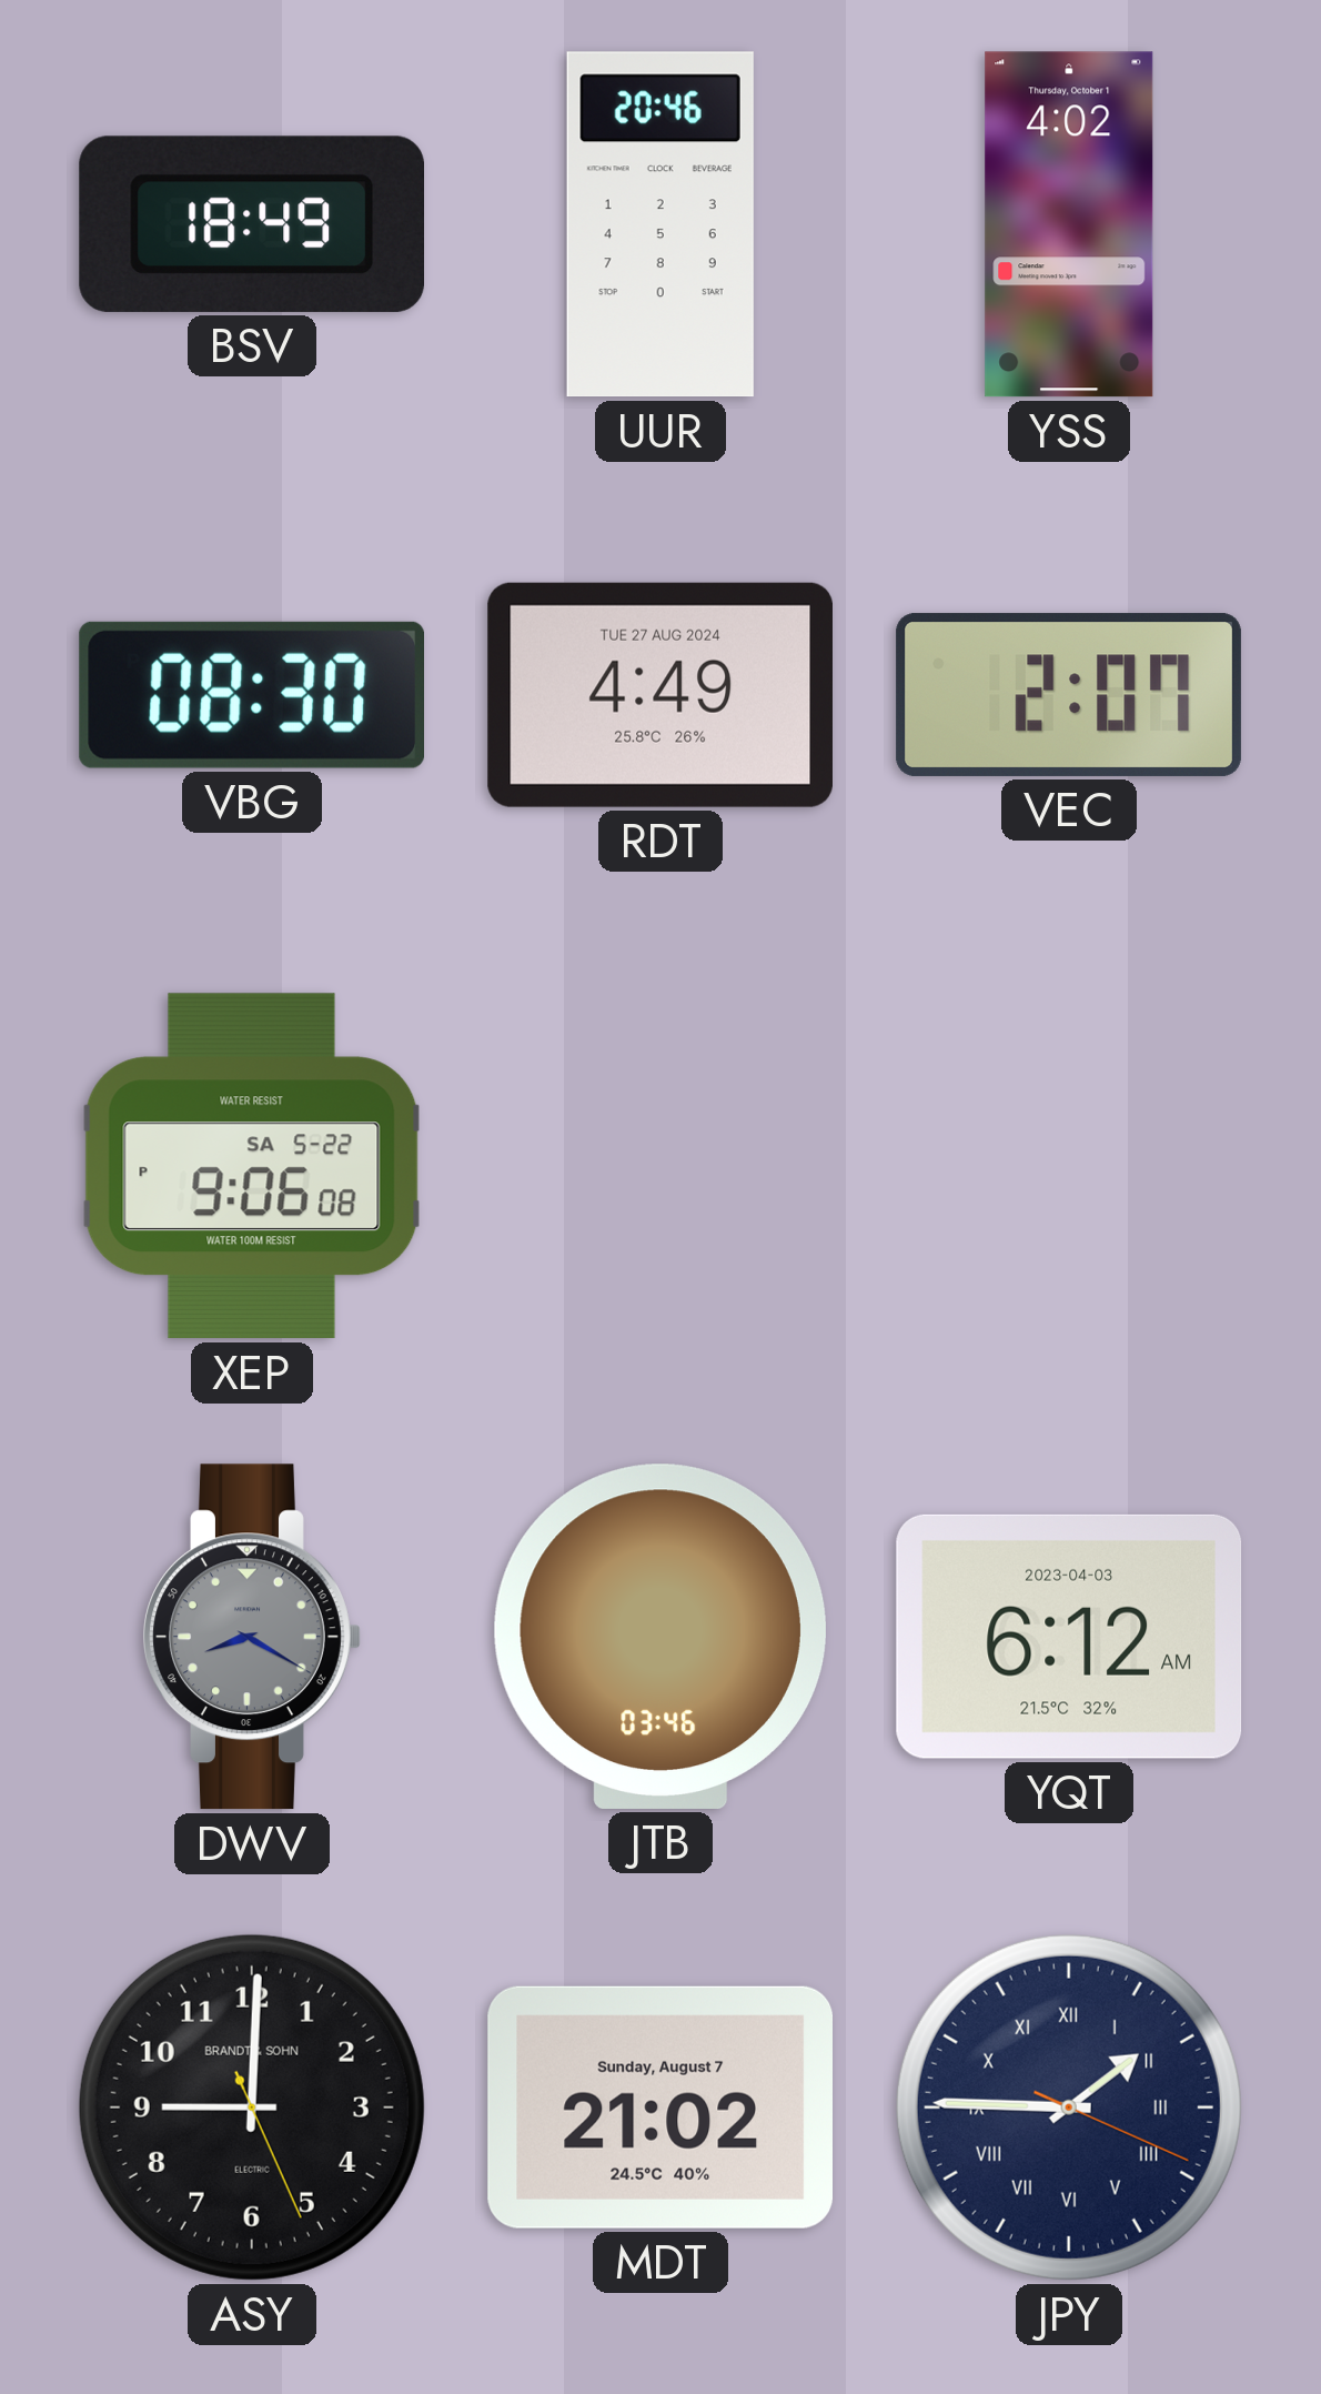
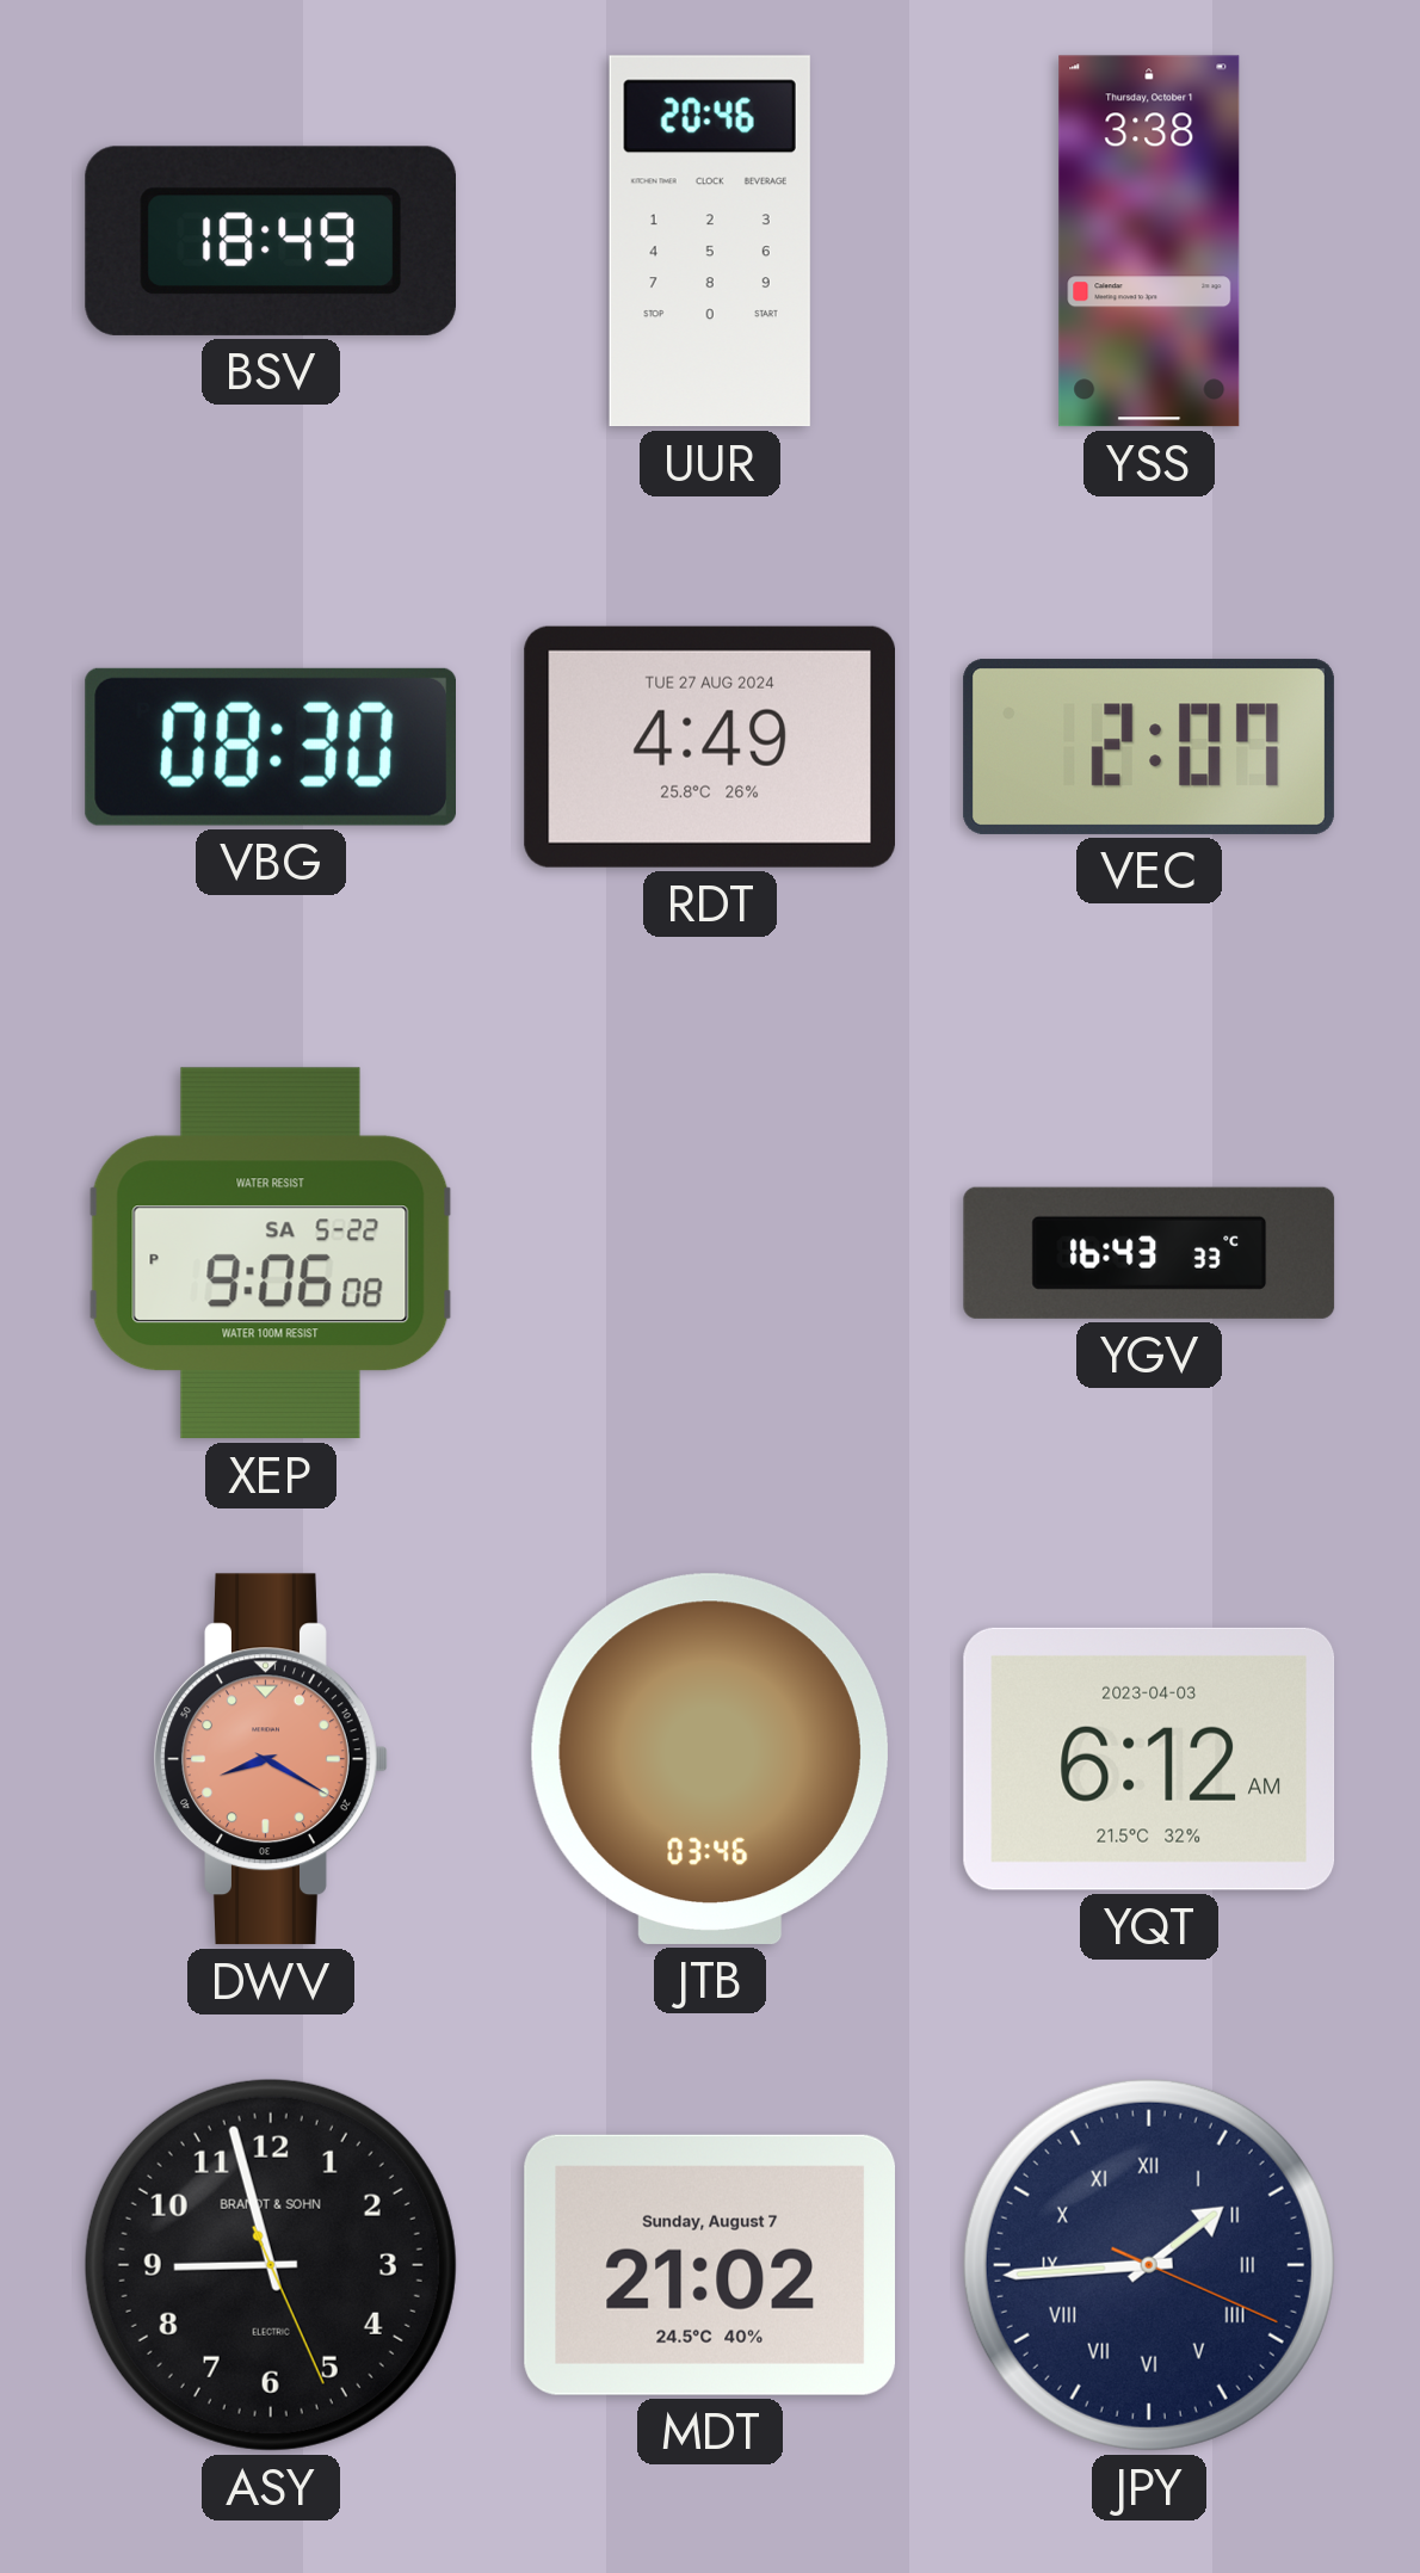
YSS: 4:02 -> 3:38 (1149, 241)
YGV: none -> 16:43 (1149, 1253)
DWV dial: grey -> salmon (271, 1759)
ASY: 9:00 -> 8:57 (271, 2265)
JPY: 1:45 -> 1:44 (1149, 2265)
